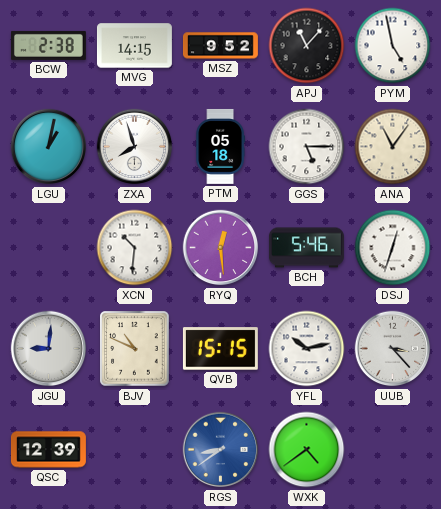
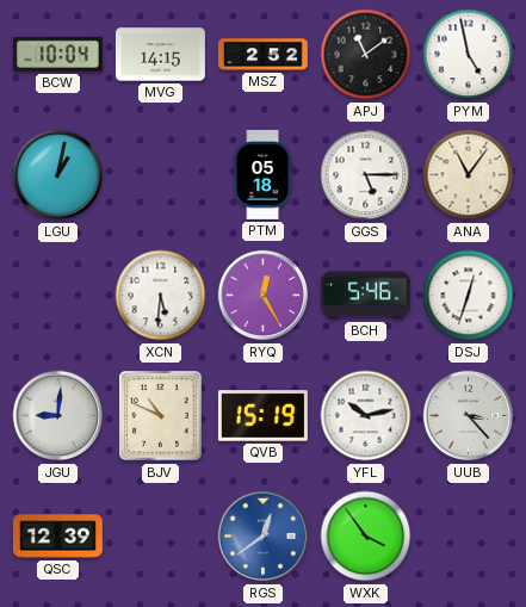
BCW: 2:38 -> 10:04 (57, 54)
MSZ: 9:52 -> 2:52 (262, 55)
APJ: 11:07 -> 11:09 (366, 55)
ZXA: 7:57 -> none (135, 147)
XCN: 10:31 -> 5:31 (161, 296)
RYQ: 12:29 -> 12:25 (264, 296)
QVB: 15:15 -> 15:19 (262, 416)
RGS: 8:39 -> 12:39 (264, 537)
WXK: 4:39 -> 3:54 (366, 537)
